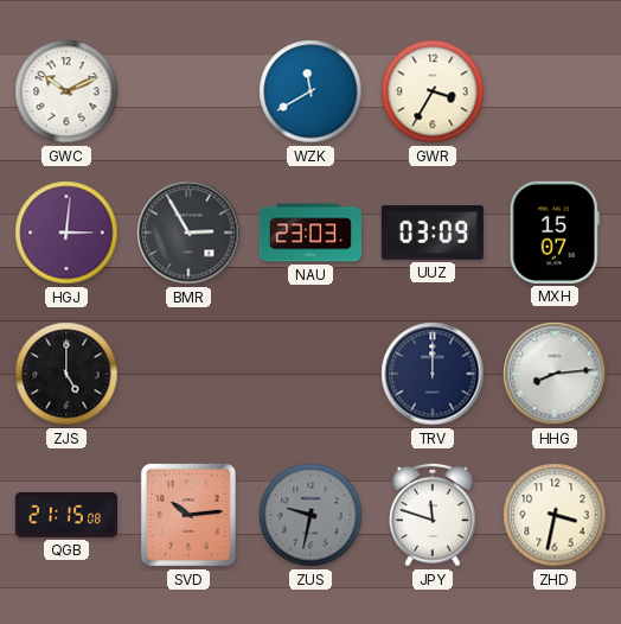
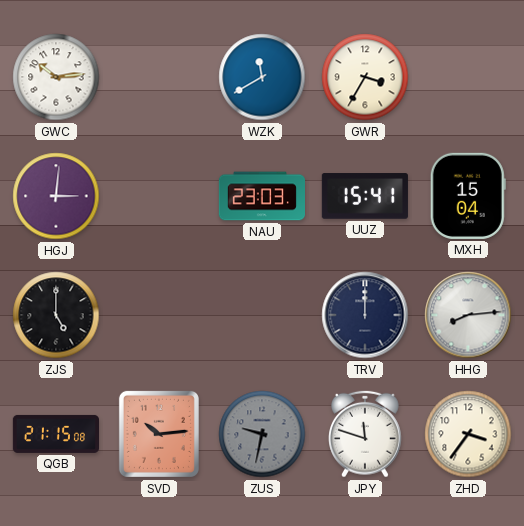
GWC: 10:11 -> 10:14 (56, 77)
BMR: 2:55 -> none (188, 233)
UUZ: 03:09 -> 15:41 (365, 196)
MXH: 15:07 -> 15:04 (468, 196)
ZHD: 3:32 -> 3:36 (468, 434)
